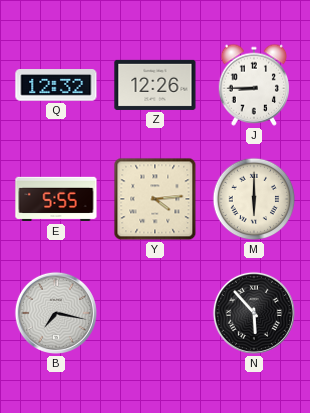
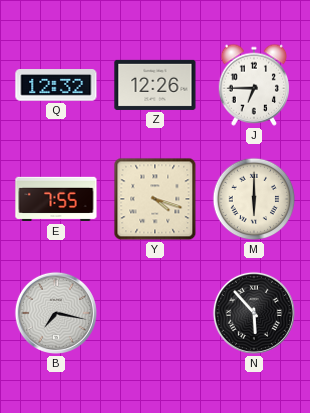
J: 8:45 -> 6:45 (253, 85)
E: 5:55 -> 7:55 (56, 199)
Y: 4:14 -> 4:18 (155, 199)
